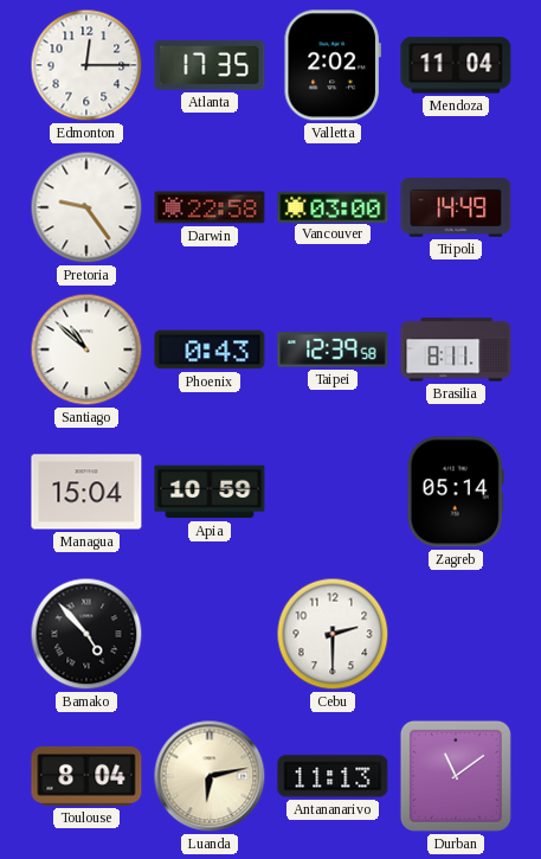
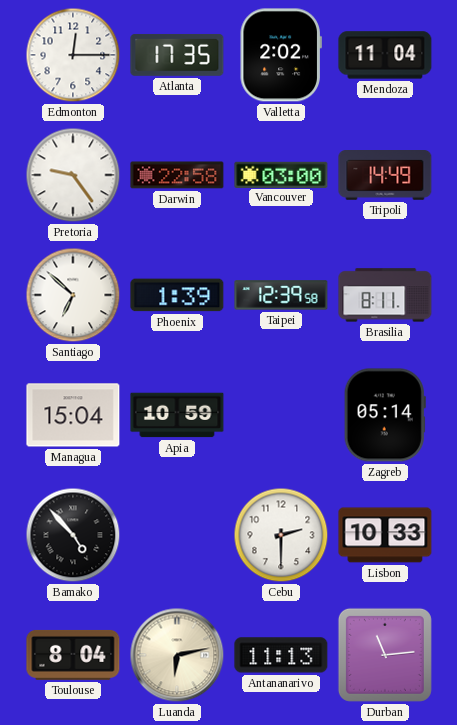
Santiago: 10:52 -> 6:52 (73, 295)
Phoenix: 0:43 -> 1:39 (177, 295)
Lisbon: none -> 10:33 (385, 535)
Durban: 11:09 -> 11:14 (385, 655)
